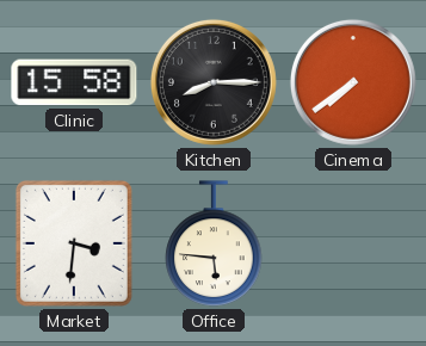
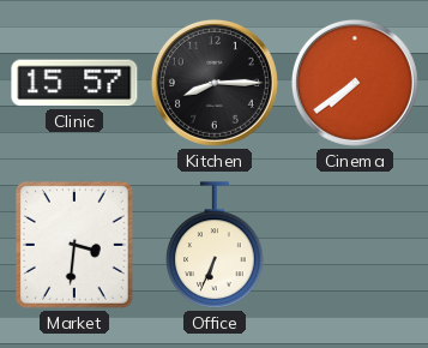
Clinic: 15:58 -> 15:57 (74, 83)
Office: 5:46 -> 6:34 (215, 245)
